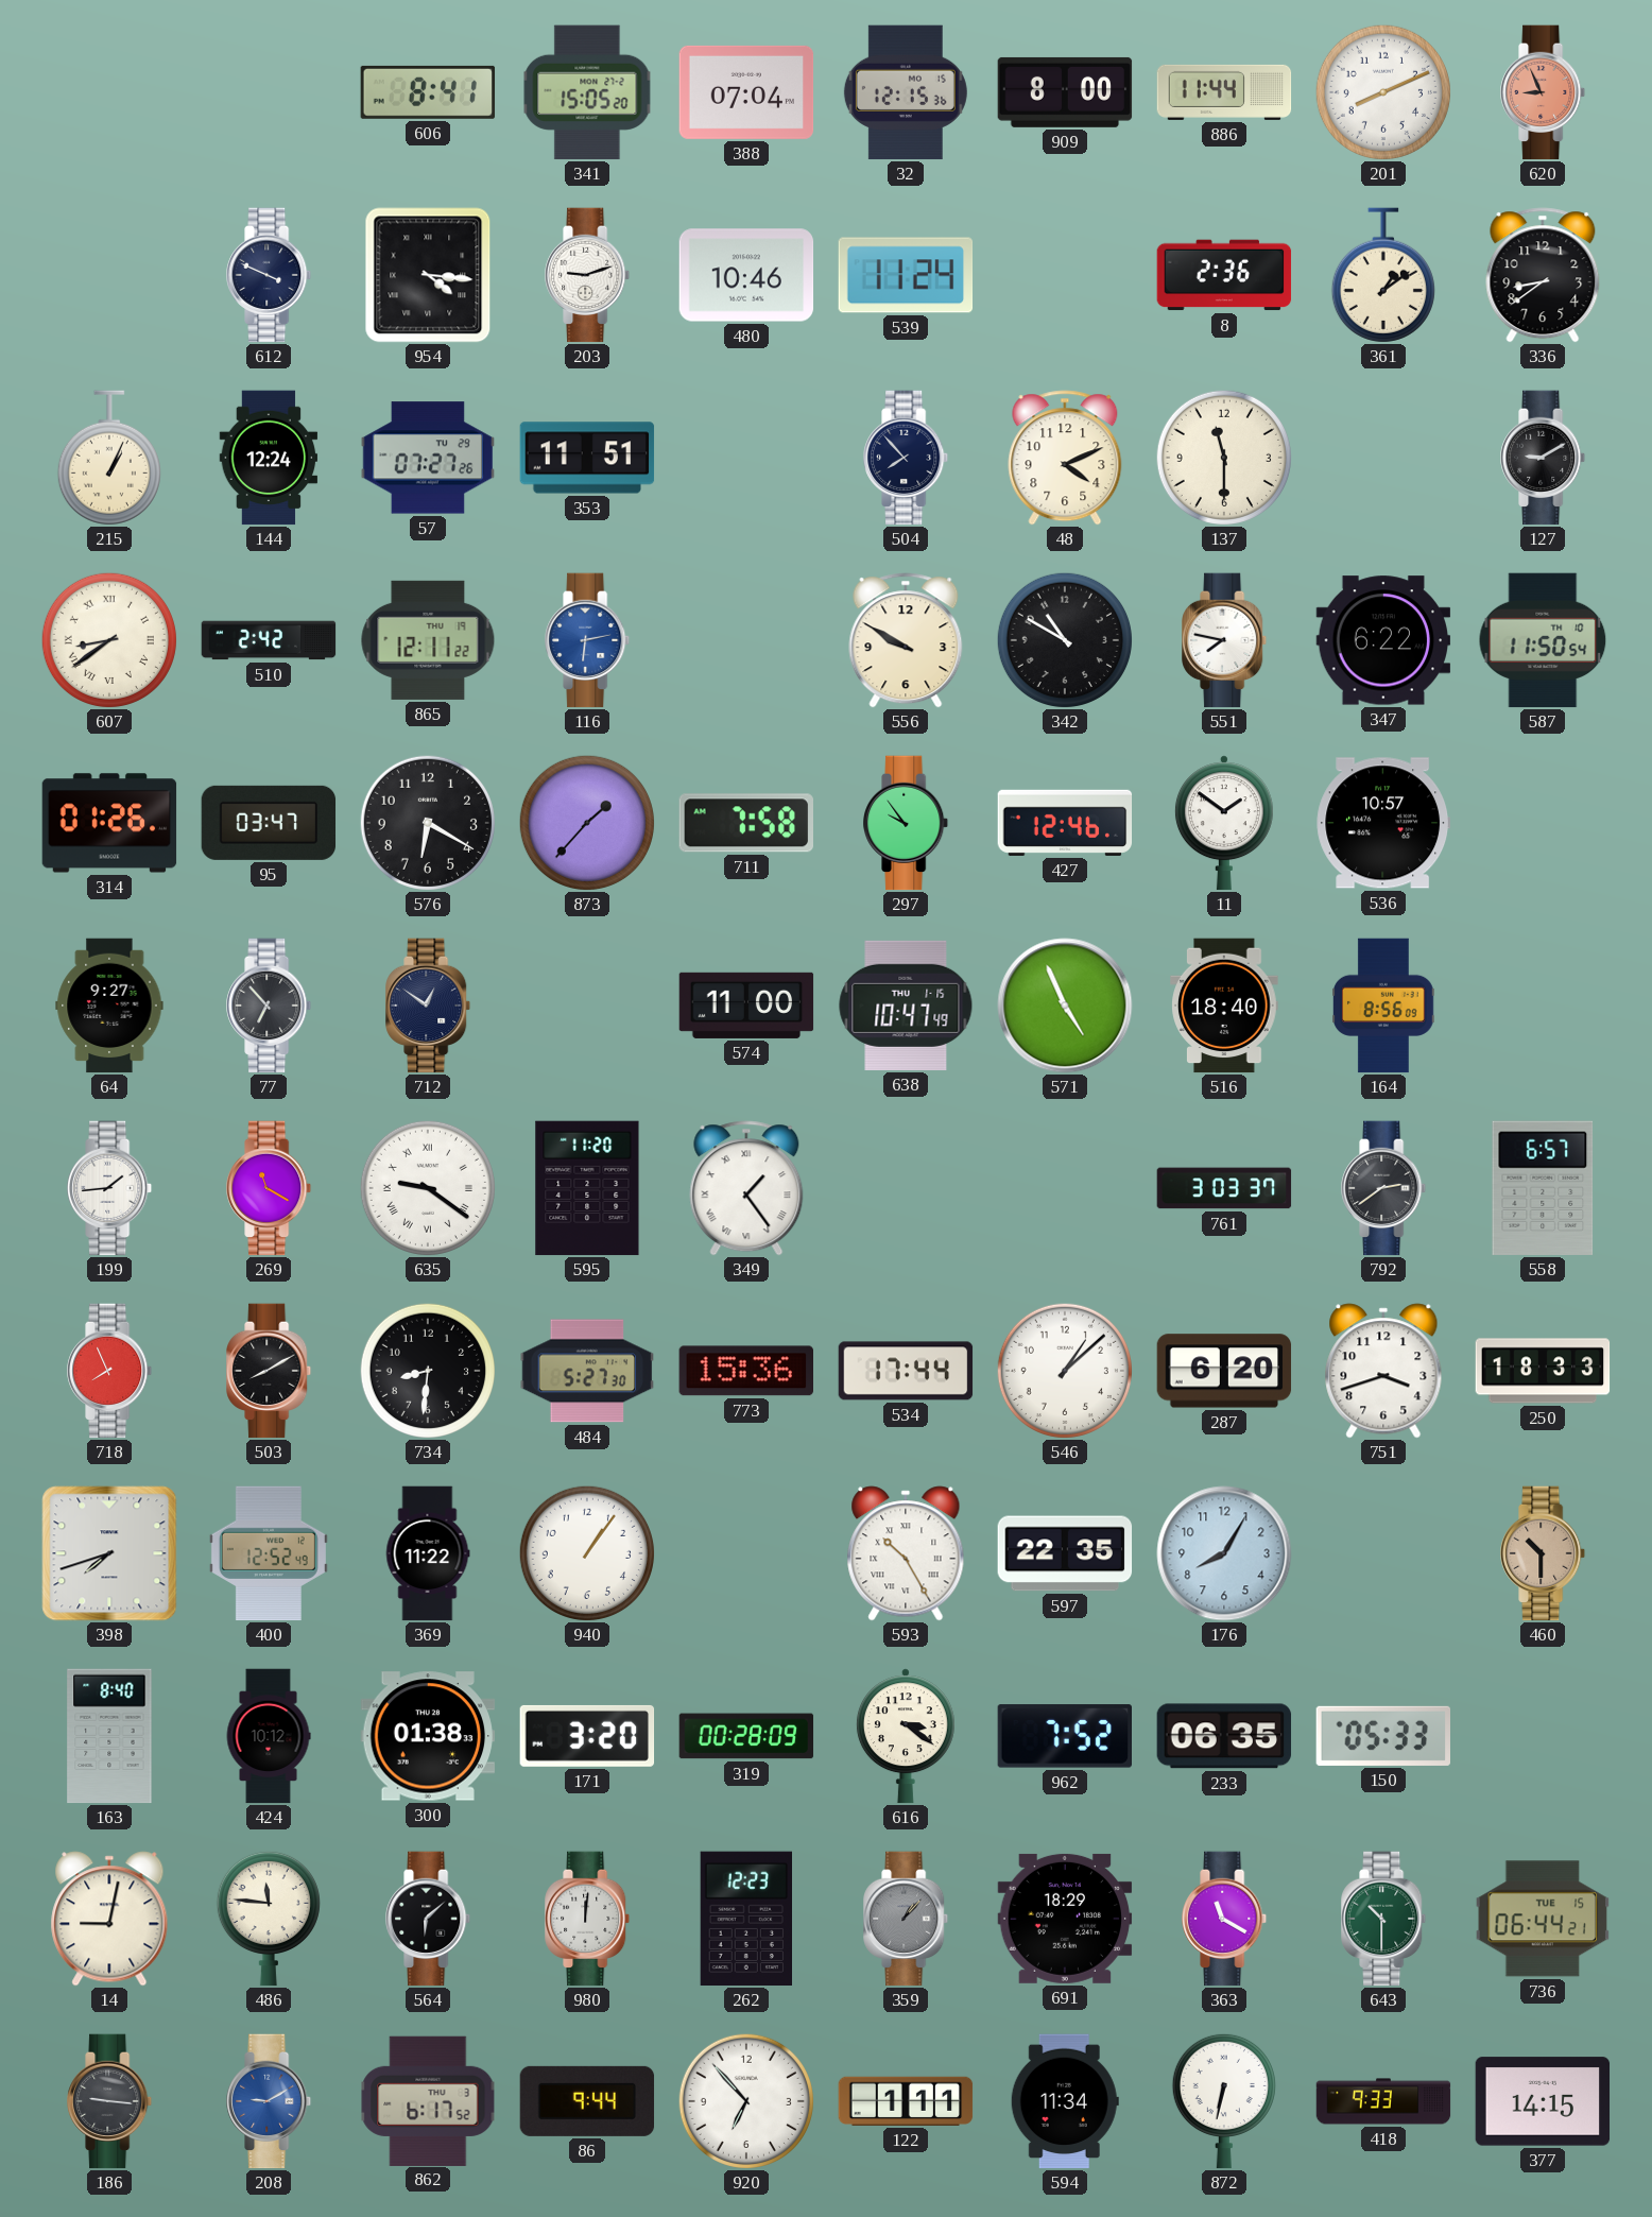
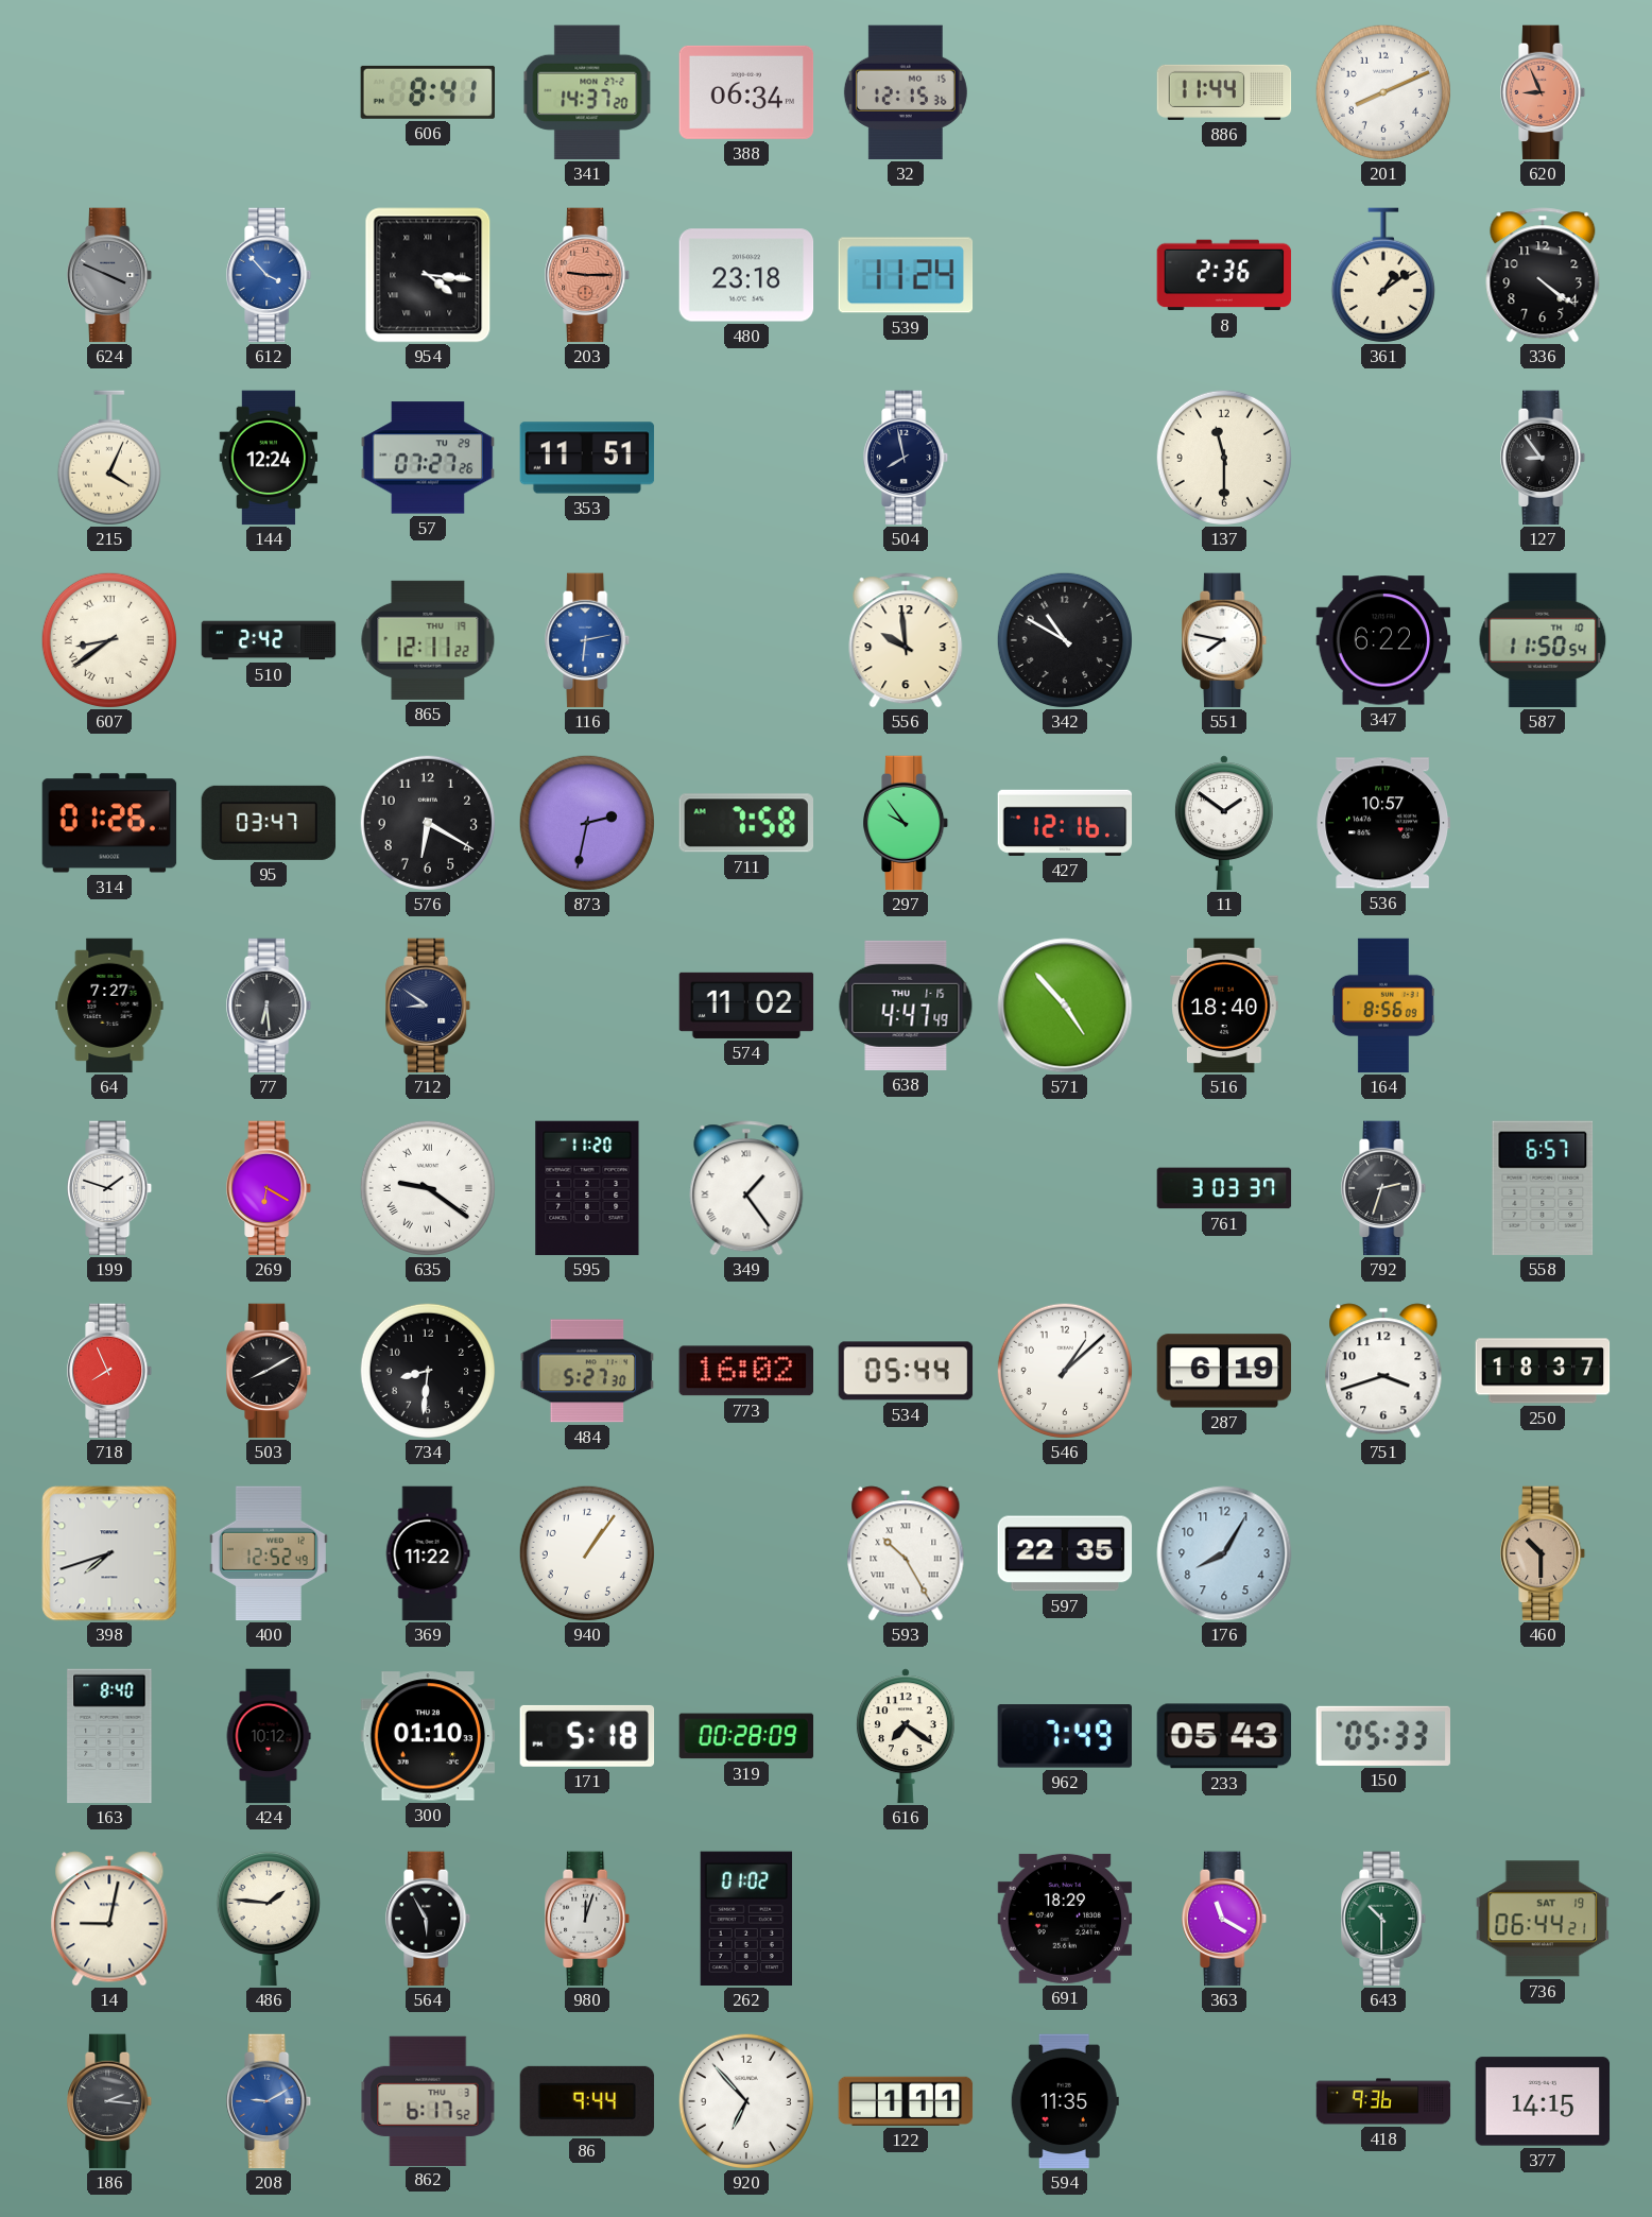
341: 15:05 -> 14:37 (587, 92)
388: 07:04 -> 06:34 (746, 92)
909: 8:00 -> none (1065, 92)
624: none -> 3:49 (110, 275)
612: 3:49 -> 3:53 (270, 275)
612 dial: navy -> blue (270, 275)
203: 9:12 -> 9:15 (588, 275)
203 dial: white -> salmon (588, 275)
480: 10:46 -> 23:18 (746, 275)
336: 8:39 -> 4:21 (1543, 275)
215: 1:04 -> 4:04 (109, 458)
504: 7:53 -> 7:58 (907, 458)
48: 4:11 -> none (1065, 458)
127: 9:10 -> 8:54 (1544, 458)
556: 9:50 -> 9:59 (906, 640)
873: 1:37 -> 2:32 (587, 823)
427: 12:46 -> 12:16 (1065, 823)
64: 9:27 -> 7:27 (109, 1006)
77: 6:53 -> 6:29 (270, 1006)
712: 12:51 -> 8:51 (429, 1006)
574: 11:00 -> 11:02 (746, 1006)
638: 10:47 -> 4:47 (906, 1006)
571: 4:56 -> 4:53 (1065, 1006)
199: 1:44 -> 1:48 (110, 1188)
269: 11:20 -> 6:20 (270, 1188)
792: 2:39 -> 2:33 (1384, 1188)
773: 15:36 -> 16:02 (745, 1371)
534: 17:44 -> 05:44 (906, 1371)
287: 6:20 -> 6:19 (1224, 1371)
250: 18:33 -> 18:37 (1543, 1371)
300: 01:38 -> 01:10 (428, 1736)
171: 3:20 -> 5:18 (587, 1736)
616: 3:21 -> 7:21 (906, 1736)
962: 7:52 -> 7:49 (1064, 1736)
233: 06:35 -> 05:43 (1224, 1736)
486: 11:46 -> 1:46 (269, 1919)
564: 6:08 -> 5:55 (429, 1919)
980: 12:01 -> 12:03 (588, 1919)
262: 12:23 -> 01:02 (745, 1919)
359: 1:07 -> none (907, 1919)
736 date: TUE 15 -> SAT 19 (1542, 1919)
186: 9:16 -> 2:16 (110, 2101)
594: 11:34 -> 11:35 (1065, 2101)
872: 6:32 -> none (1224, 2101)
418: 9:33 -> 9:36 (1383, 2101)
